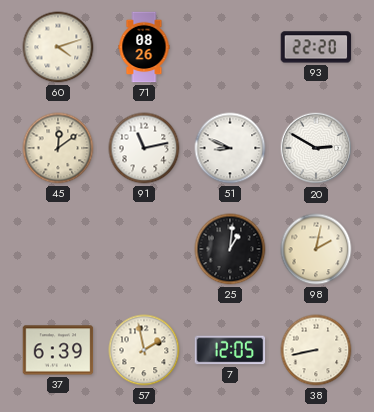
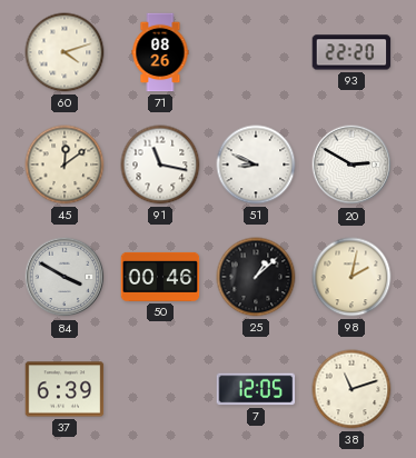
91: 11:13 -> 11:17 (160, 165)
84: none -> 3:50 (65, 277)
50: none -> 00:46 (160, 277)
25: 1:01 -> 1:08 (256, 277)
57: 1:58 -> none (144, 350)
38: 8:43 -> 11:12 (351, 389)
